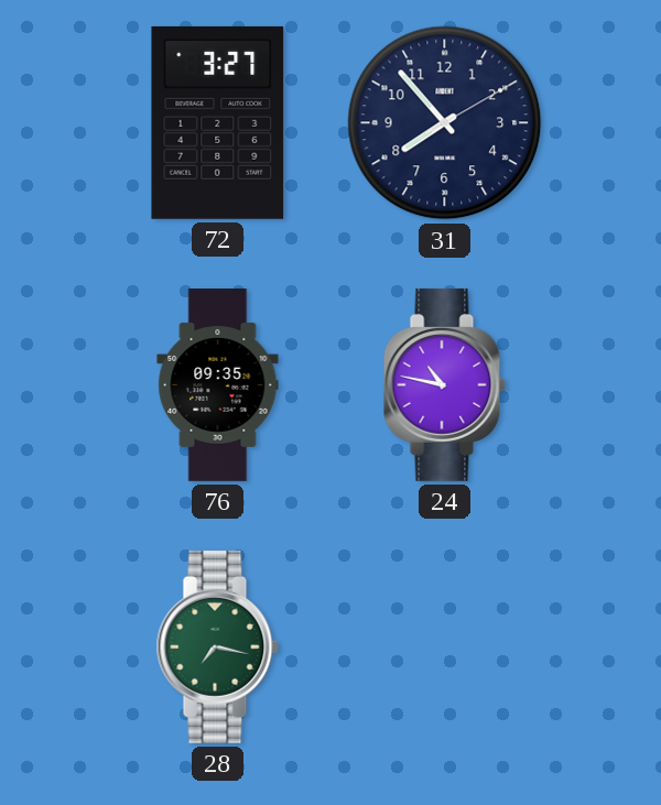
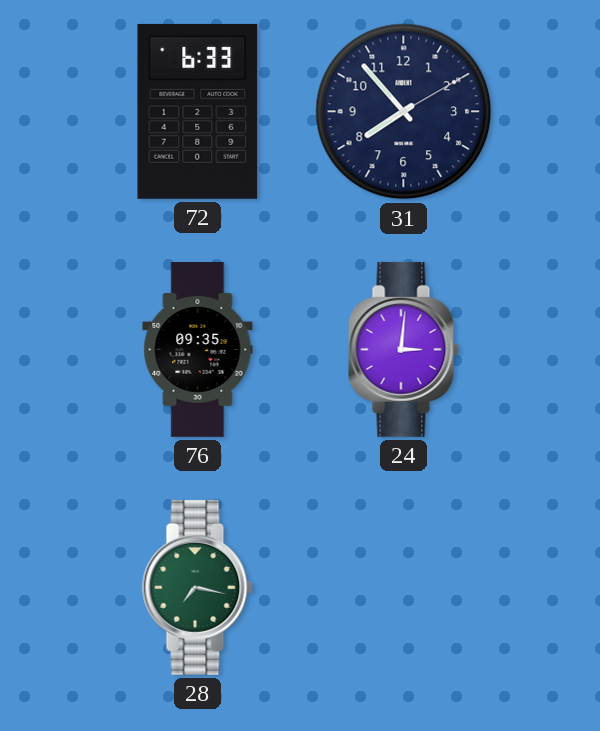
72: 3:27 -> 6:33 (198, 111)
24: 10:47 -> 3:01 (403, 349)
